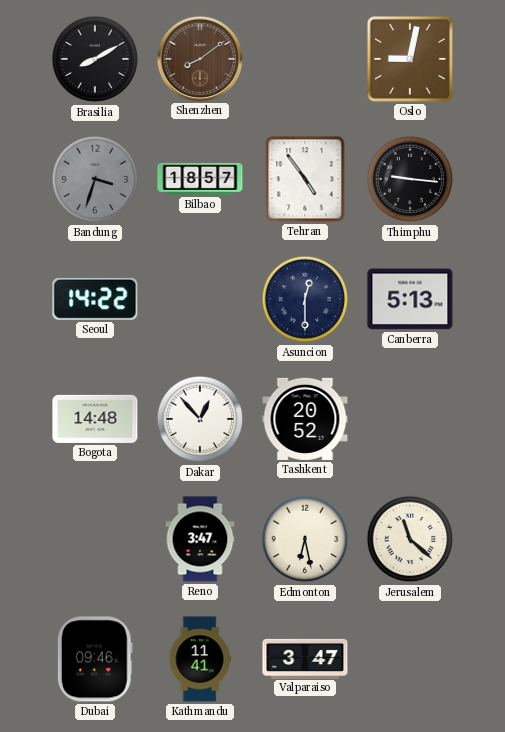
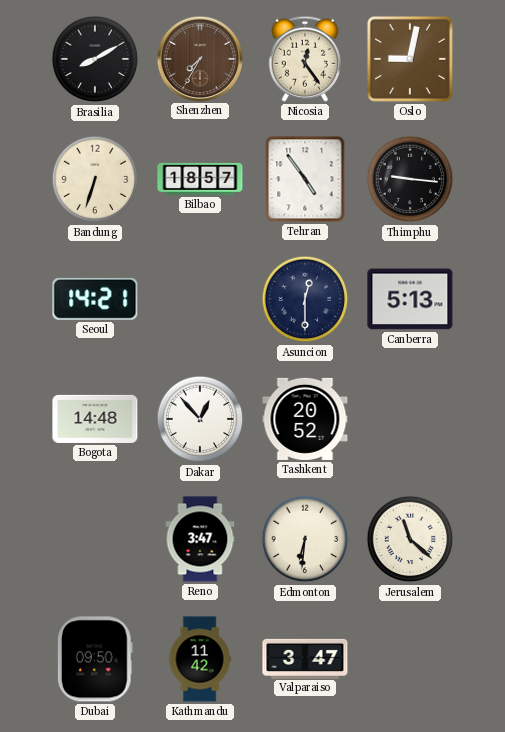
Shenzhen: 8:09 -> 7:35 (199, 58)
Nicosia: none -> 12:24 (304, 59)
Bandung: 3:33 -> 6:33 (95, 179)
Bandung dial: grey -> cream (95, 179)
Seoul: 14:22 -> 14:21 (95, 299)
Edmonton: 6:28 -> 6:31 (305, 539)
Dubai: 09:46 -> 09:50 (95, 659)
Kathmandu: 11:41 -> 11:42 (200, 659)
